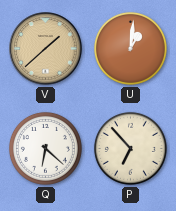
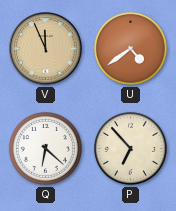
V: 1:38 -> 11:56 (46, 49)
U: 1:01 -> 4:39 (130, 48)
